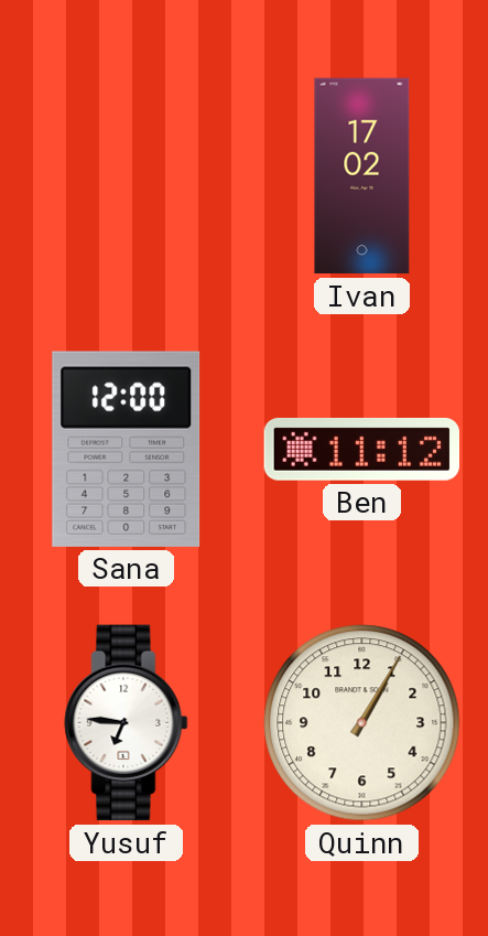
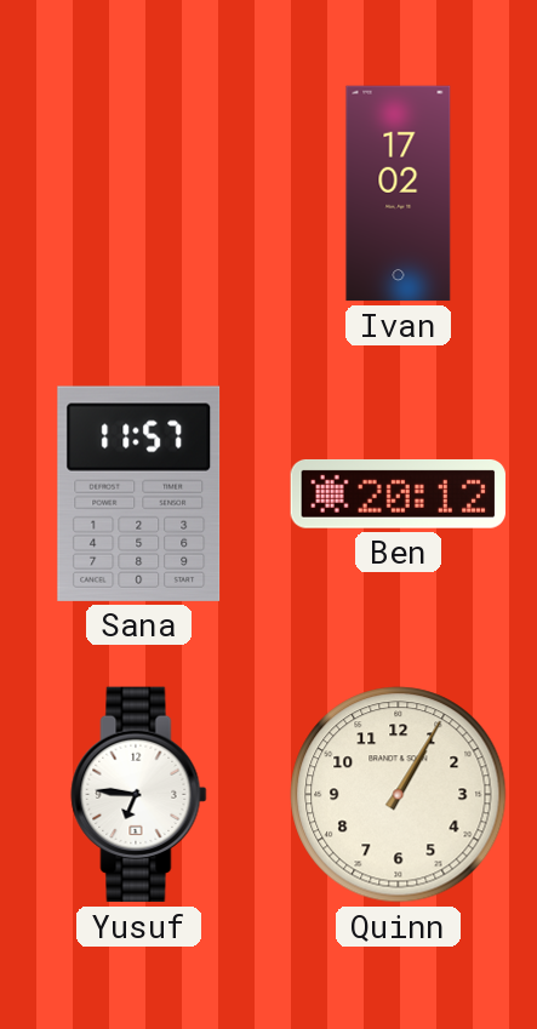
Sana: 12:00 -> 11:57 (139, 493)
Ben: 11:12 -> 20:12 (398, 493)
